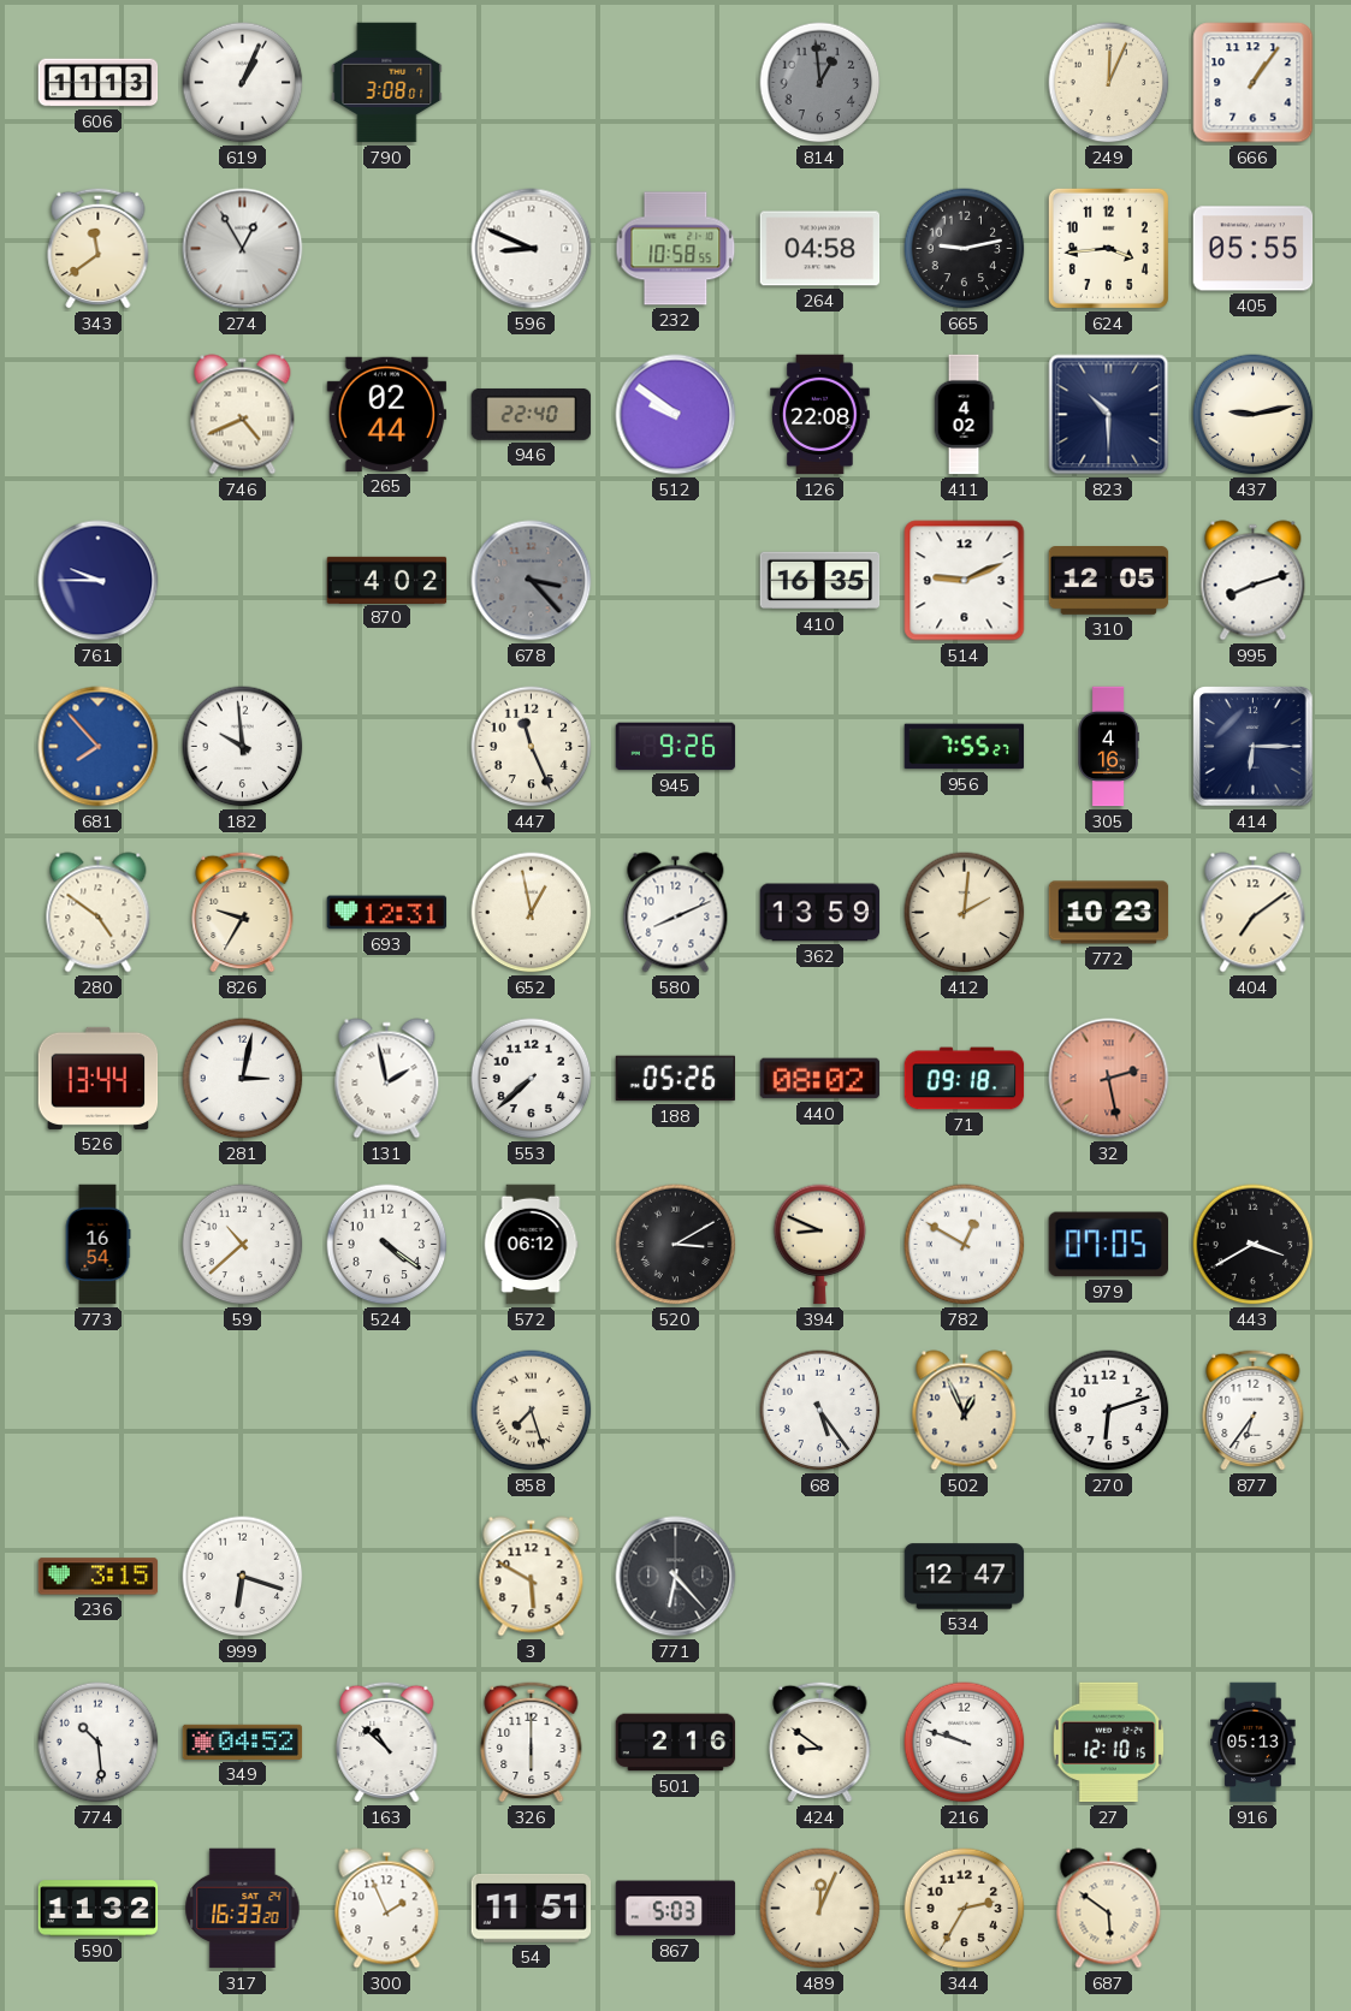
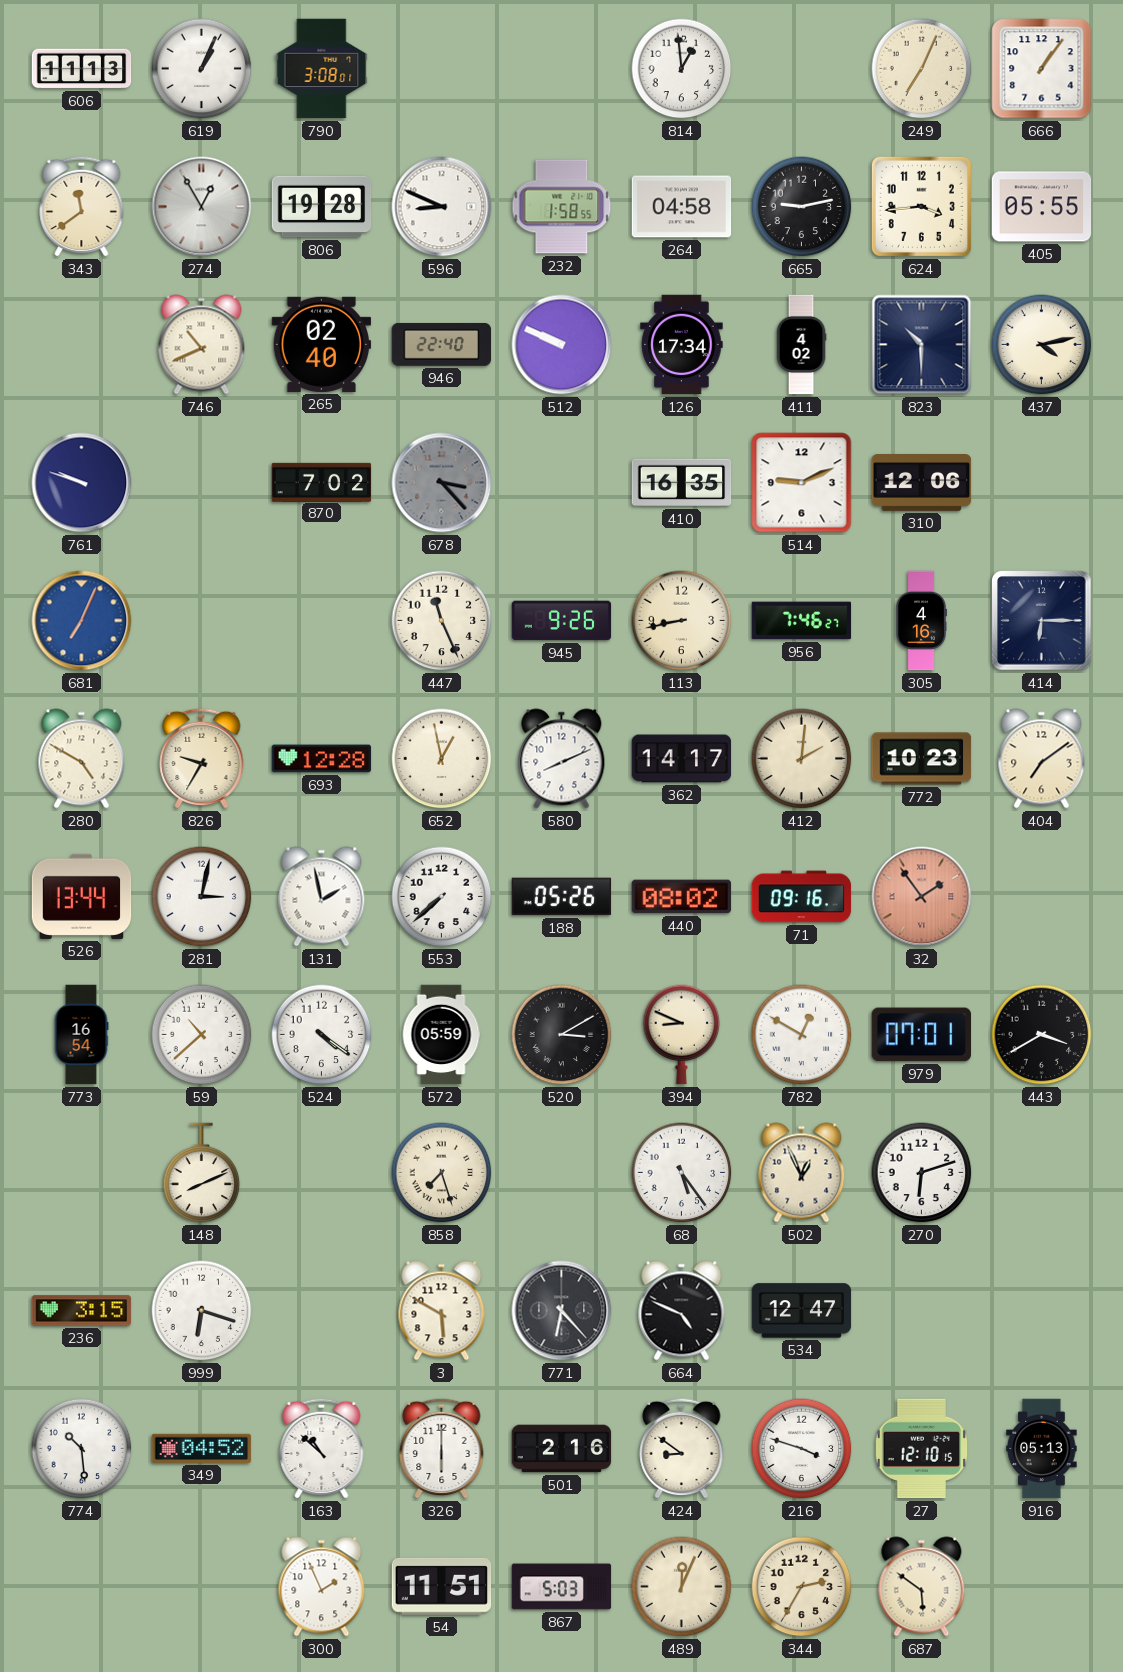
814 dial: grey -> white (682, 69)
249: 12:04 -> 7:04 (922, 69)
806: none -> 19:28 (322, 207)
232: 10:58 -> 1:58 (562, 207)
746: 4:41 -> 10:41 (202, 345)
265: 02:44 -> 02:40 (322, 344)
512: 9:51 -> 9:49 (562, 345)
126: 22:08 -> 17:34 (682, 345)
437: 9:13 -> 4:13 (1042, 345)
761: 9:45 -> 9:48 (82, 483)
870: 4:02 -> 7:02 (322, 482)
310: 12:05 -> 12:06 (922, 483)
995: 8:12 -> none (1254, 581)
681: 7:53 -> 7:04 (82, 621)
182: 9:59 -> none (243, 747)
113: none -> 8:43 (682, 621)
956: 7:55 -> 7:46 (802, 621)
280: 4:51 -> 4:50 (82, 759)
693: 12:31 -> 12:28 (322, 759)
362: 13:59 -> 14:17 (682, 759)
71: 09:18 -> 09:16 (802, 897)
32: 2:28 -> 1:54 (922, 897)
572: 06:12 -> 05:59 (441, 1035)
979: 07:05 -> 07:01 (922, 1035)
148: none -> 8:11 (202, 1173)
877: 6:36 -> none (1254, 1410)
664: none -> 4:49 (682, 1311)
216: 9:48 -> 3:48 (802, 1449)
590: 11:32 -> none (99, 1909)
317: 16:33 -> none (243, 1909)
